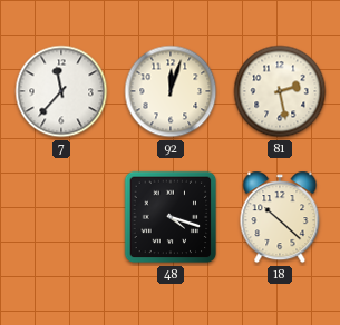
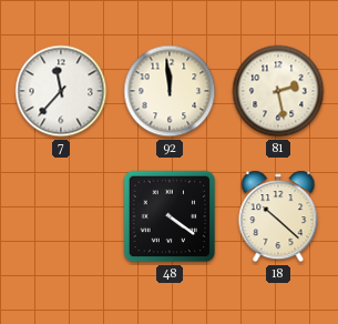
92: 12:03 -> 11:59 (170, 91)
48: 4:18 -> 4:21 (170, 216)
